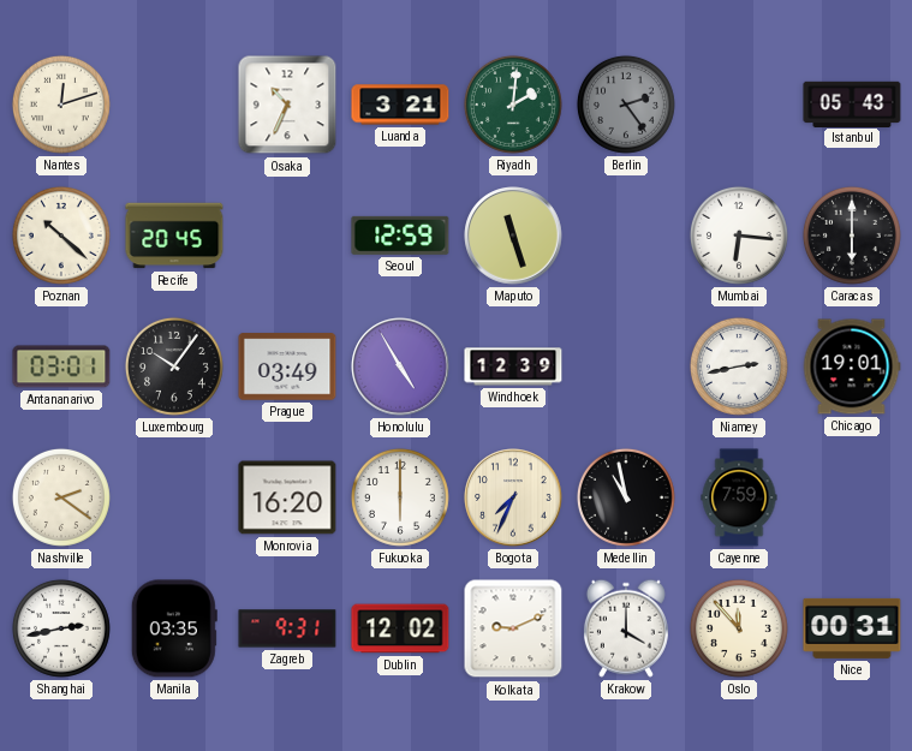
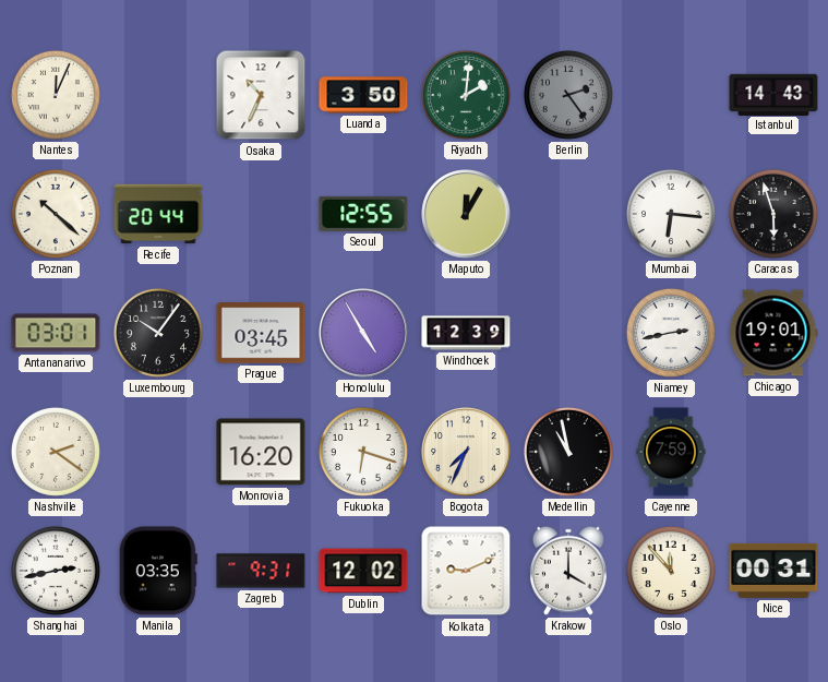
Nantes: 12:12 -> 12:04 (56, 95)
Luanda: 3:21 -> 3:50 (363, 95)
Istanbul: 05:43 -> 14:43 (773, 94)
Recife: 20:45 -> 20:44 (158, 214)
Seoul: 12:59 -> 12:55 (363, 214)
Maputo: 11:27 -> 12:05 (466, 214)
Caracas: 6:00 -> 5:57 (773, 214)
Prague: 03:49 -> 03:45 (261, 333)
Fukuoka: 6:00 -> 6:18 (363, 452)
